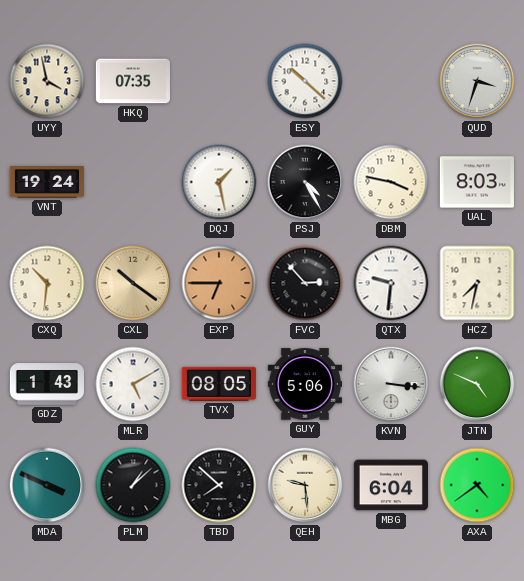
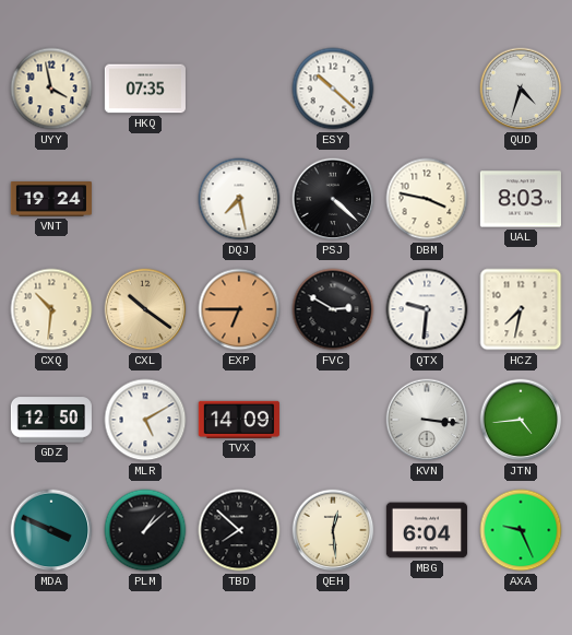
QUD: 3:33 -> 4:33 (521, 89)
DQJ: 1:28 -> 7:28 (239, 199)
PSJ: 4:25 -> 4:22 (333, 199)
FVC: 2:53 -> 2:50 (333, 309)
GDZ: 1:43 -> 12:50 (51, 420)
TVX: 08:05 -> 14:09 (239, 420)
GUY: 5:06 -> none (305, 384)
JTN: 4:49 -> 4:44 (521, 420)
QEH: 9:29 -> 12:29 (333, 530)
AXA: 4:39 -> 9:26 (521, 530)
